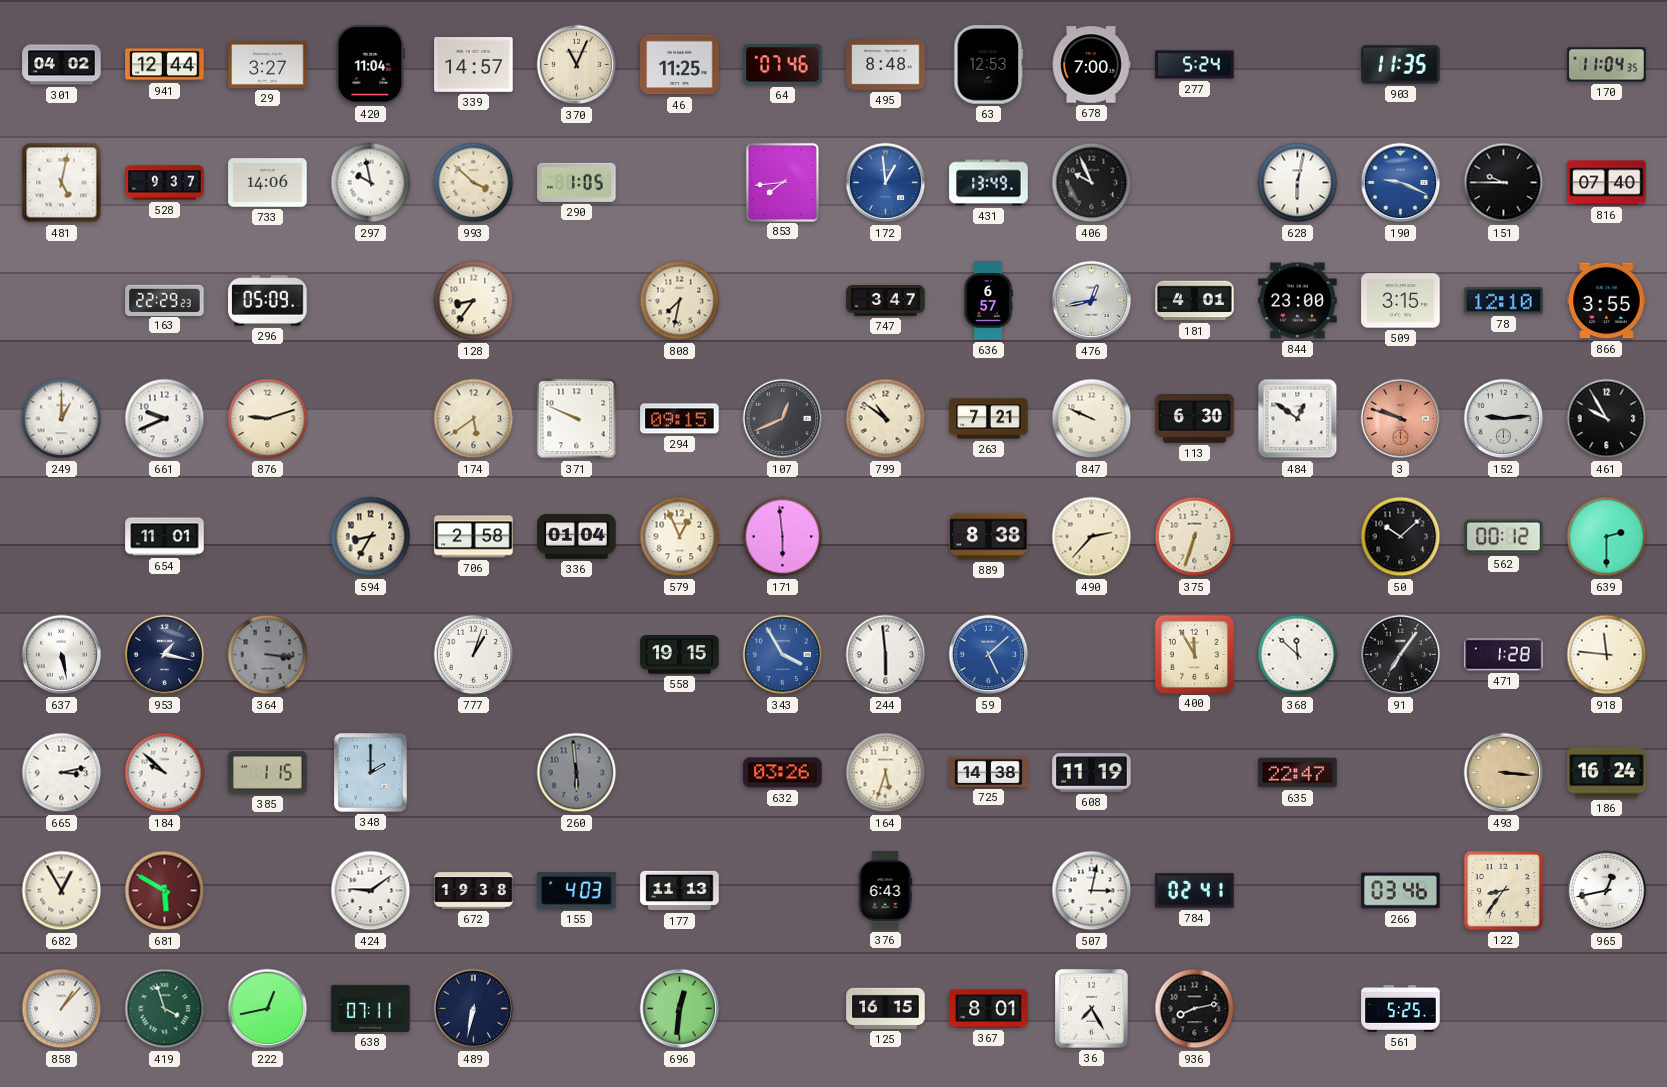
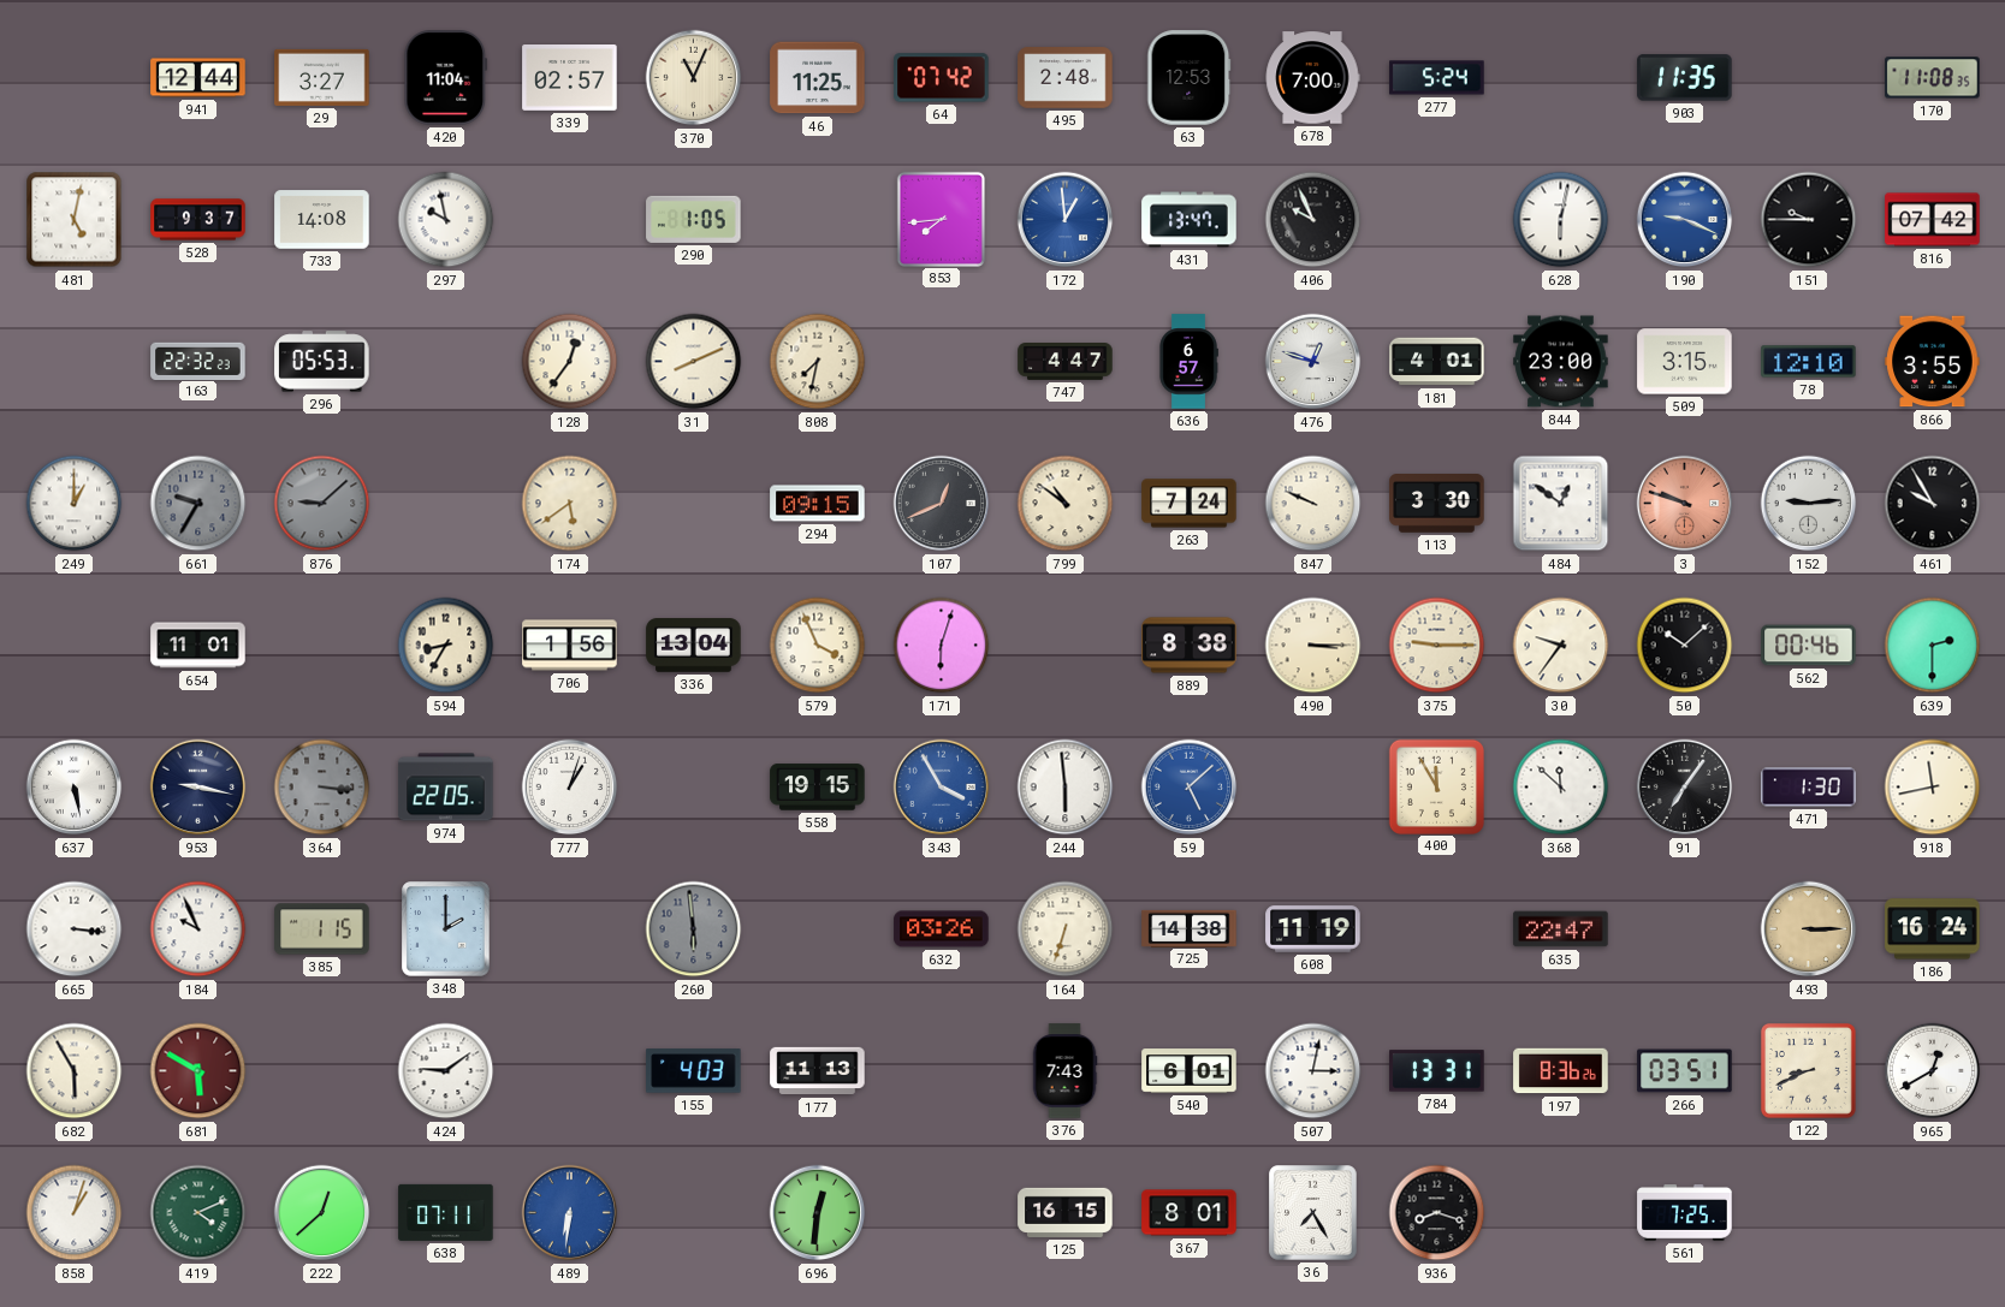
301: 04:02 -> none (62, 65)
339: 14:57 -> 02:57 (570, 78)
64: 07:46 -> 07:42 (942, 78)
495: 8:48 -> 2:48 (1066, 78)
170: 11:04 -> 11:08 (1933, 78)
733: 14:06 -> 14:08 (322, 220)
993: 3:52 -> none (474, 183)
431: 13:49 -> 13:47 (1190, 220)
816: 07:40 -> 07:42 (1933, 220)
163: 22:29 -> 22:32 (198, 361)
296: 05:09 -> 05:53 (322, 362)
128: 8:36 -> 12:36 (570, 362)
31: none -> 8:11 (694, 362)
747: 3:47 -> 4:47 (1066, 362)
476: 12:43 -> 12:48 (1313, 362)
661: 9:41 -> 9:35 (198, 504)
661 dial: white -> grey (198, 504)
876: 9:12 -> 9:08 (322, 504)
876 dial: cream -> grey (322, 504)
371: 9:49 -> none (577, 419)
263: 7:21 -> 7:24 (1190, 504)
113: 6:30 -> 3:30 (1437, 504)
706: 2:58 -> 1:56 (570, 646)
336: 01:04 -> 13:04 (694, 646)
579: 12:56 -> 3:56 (818, 646)
171: 5:59 -> 6:03 (942, 646)
490: 2:37 -> 3:15 (1313, 646)
375: 6:33 -> 9:15 (1437, 646)
30: none -> 9:36 (1561, 646)
562: 00:12 -> 00:46 (1809, 646)
953: 1:17 -> 9:17 (198, 788)
974: none -> 22:05 (446, 788)
471: 1:28 -> 1:30 (1809, 788)
918: 11:46 -> 11:43 (1933, 788)
665: 3:13 -> 3:16 (75, 929)
184: 9:52 -> 9:56 (198, 929)
164: 5:33 -> 6:33 (1066, 929)
493: 3:16 -> 3:15 (1809, 929)
682: 12:55 -> 5:55 (75, 1071)
672: 19:38 -> none (474, 891)
376: 6:43 -> 7:43 (1064, 1071)
540: none -> 6:01 (1190, 1071)
784: 02:41 -> 13:31 (1437, 1071)
197: none -> 8:36 (1561, 1071)
266: 03:46 -> 03:51 (1685, 1071)
122: 8:36 -> 8:41 (1808, 1070)
965: 12:43 -> 12:40 (1933, 1071)
858: 1:07 -> 1:03 (75, 1213)
419: 3:57 -> 4:11 (198, 1213)
222: 12:43 -> 12:38 (322, 1213)
489: 6:32 -> 6:31 (570, 1213)
489 dial: navy -> blue (570, 1213)
936: 8:13 -> 8:18 (1437, 1213)
561: 5:25 -> 7:25 (1685, 1213)
